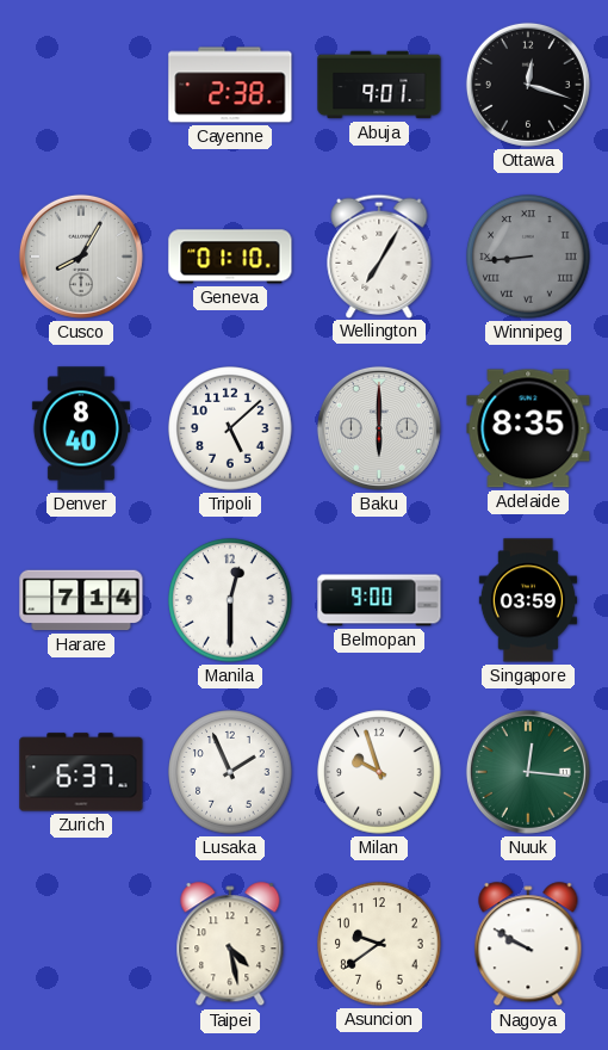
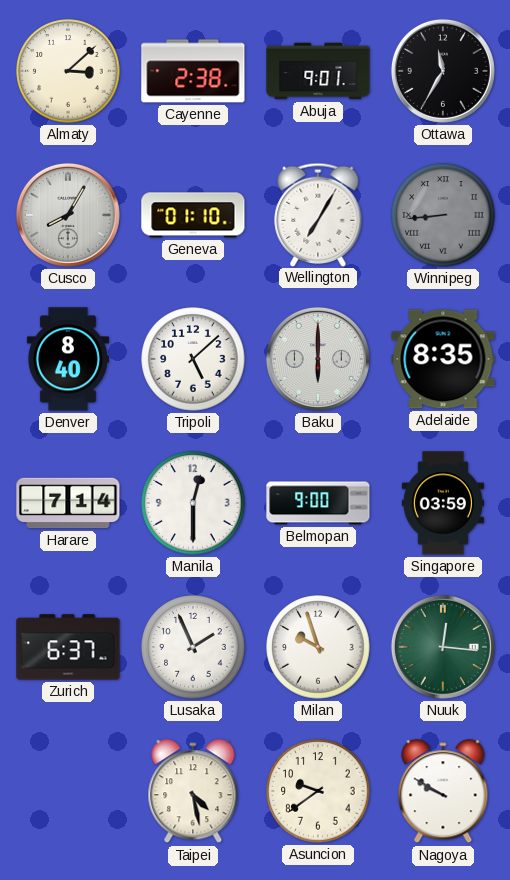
Almaty: none -> 3:08 (68, 71)
Ottawa: 12:18 -> 11:35 (443, 71)
